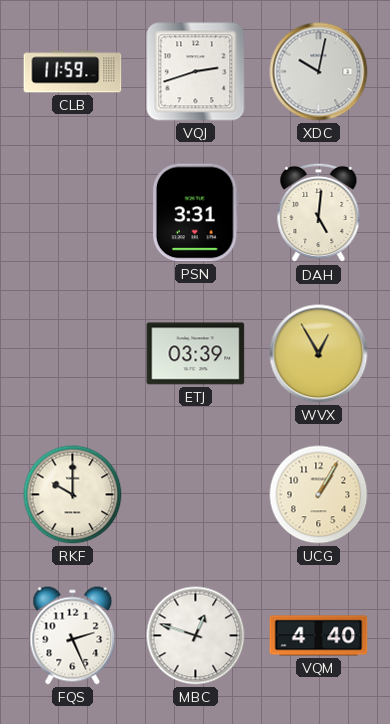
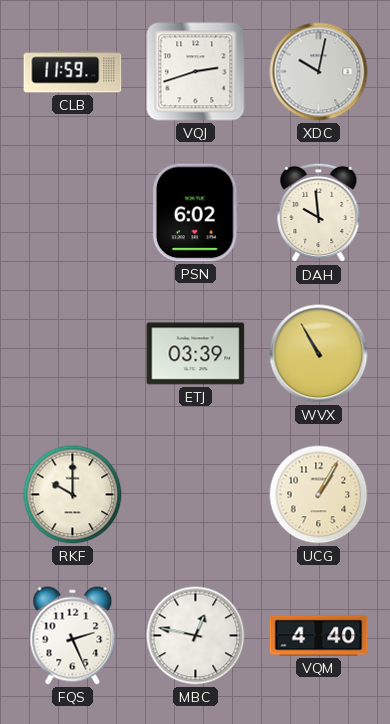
PSN: 3:31 -> 6:02 (195, 213)
DAH: 5:01 -> 9:59 (319, 213)
WVX: 12:55 -> 10:55 (319, 354)
MBC: 12:48 -> 12:47 (196, 636)
